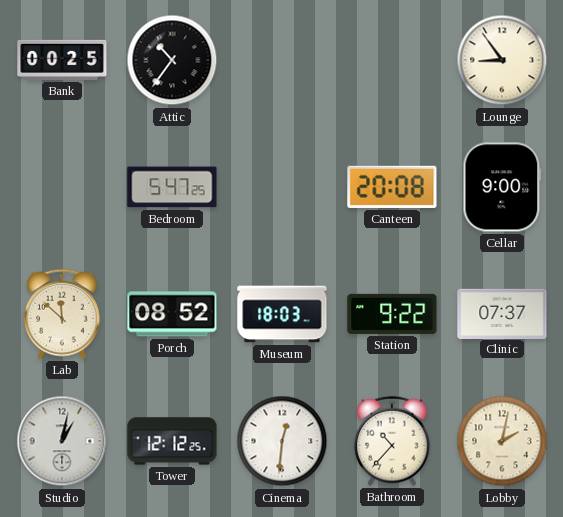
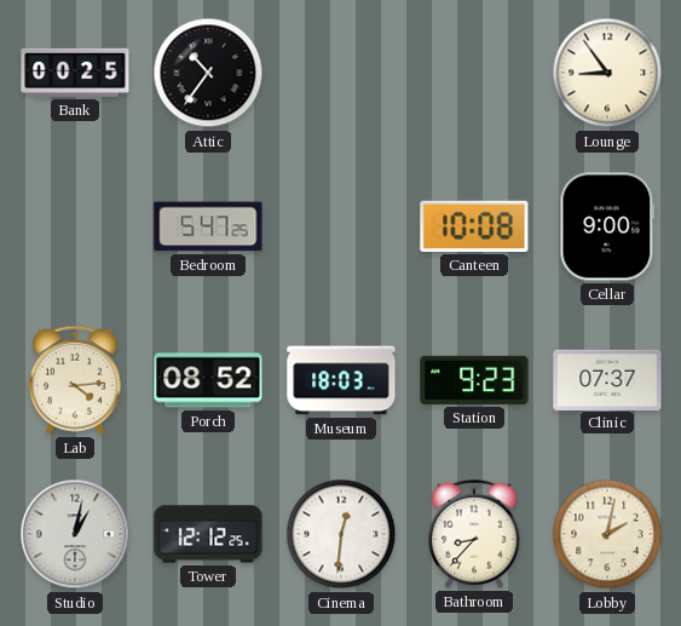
Canteen: 20:08 -> 10:08 (474, 226)
Lab: 11:52 -> 4:14 (76, 380)
Station: 9:22 -> 9:23 (474, 380)
Bathroom: 10:37 -> 8:37 (475, 534)
